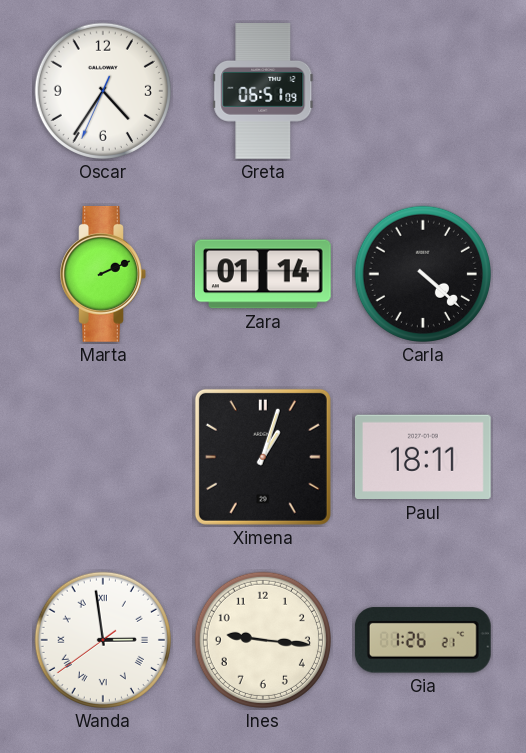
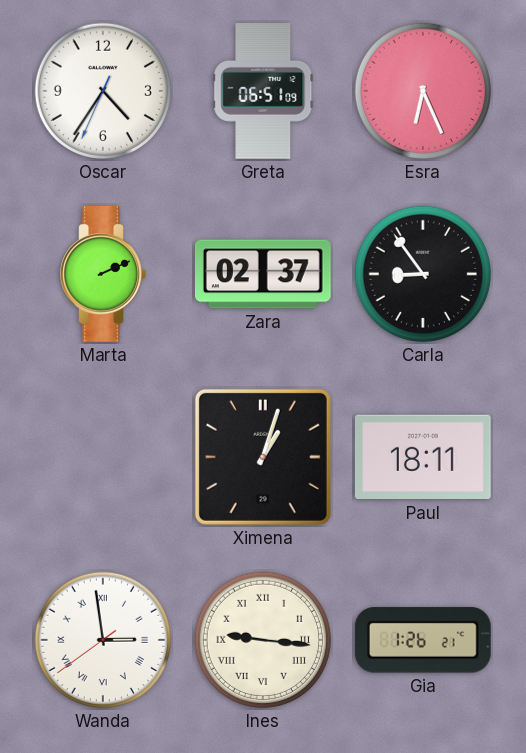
Esra: none -> 6:26 (423, 91)
Zara: 01:14 -> 02:37 (263, 274)
Carla: 4:22 -> 8:54 (423, 274)
Ines numerals: Arabic -> Roman (263, 640)
